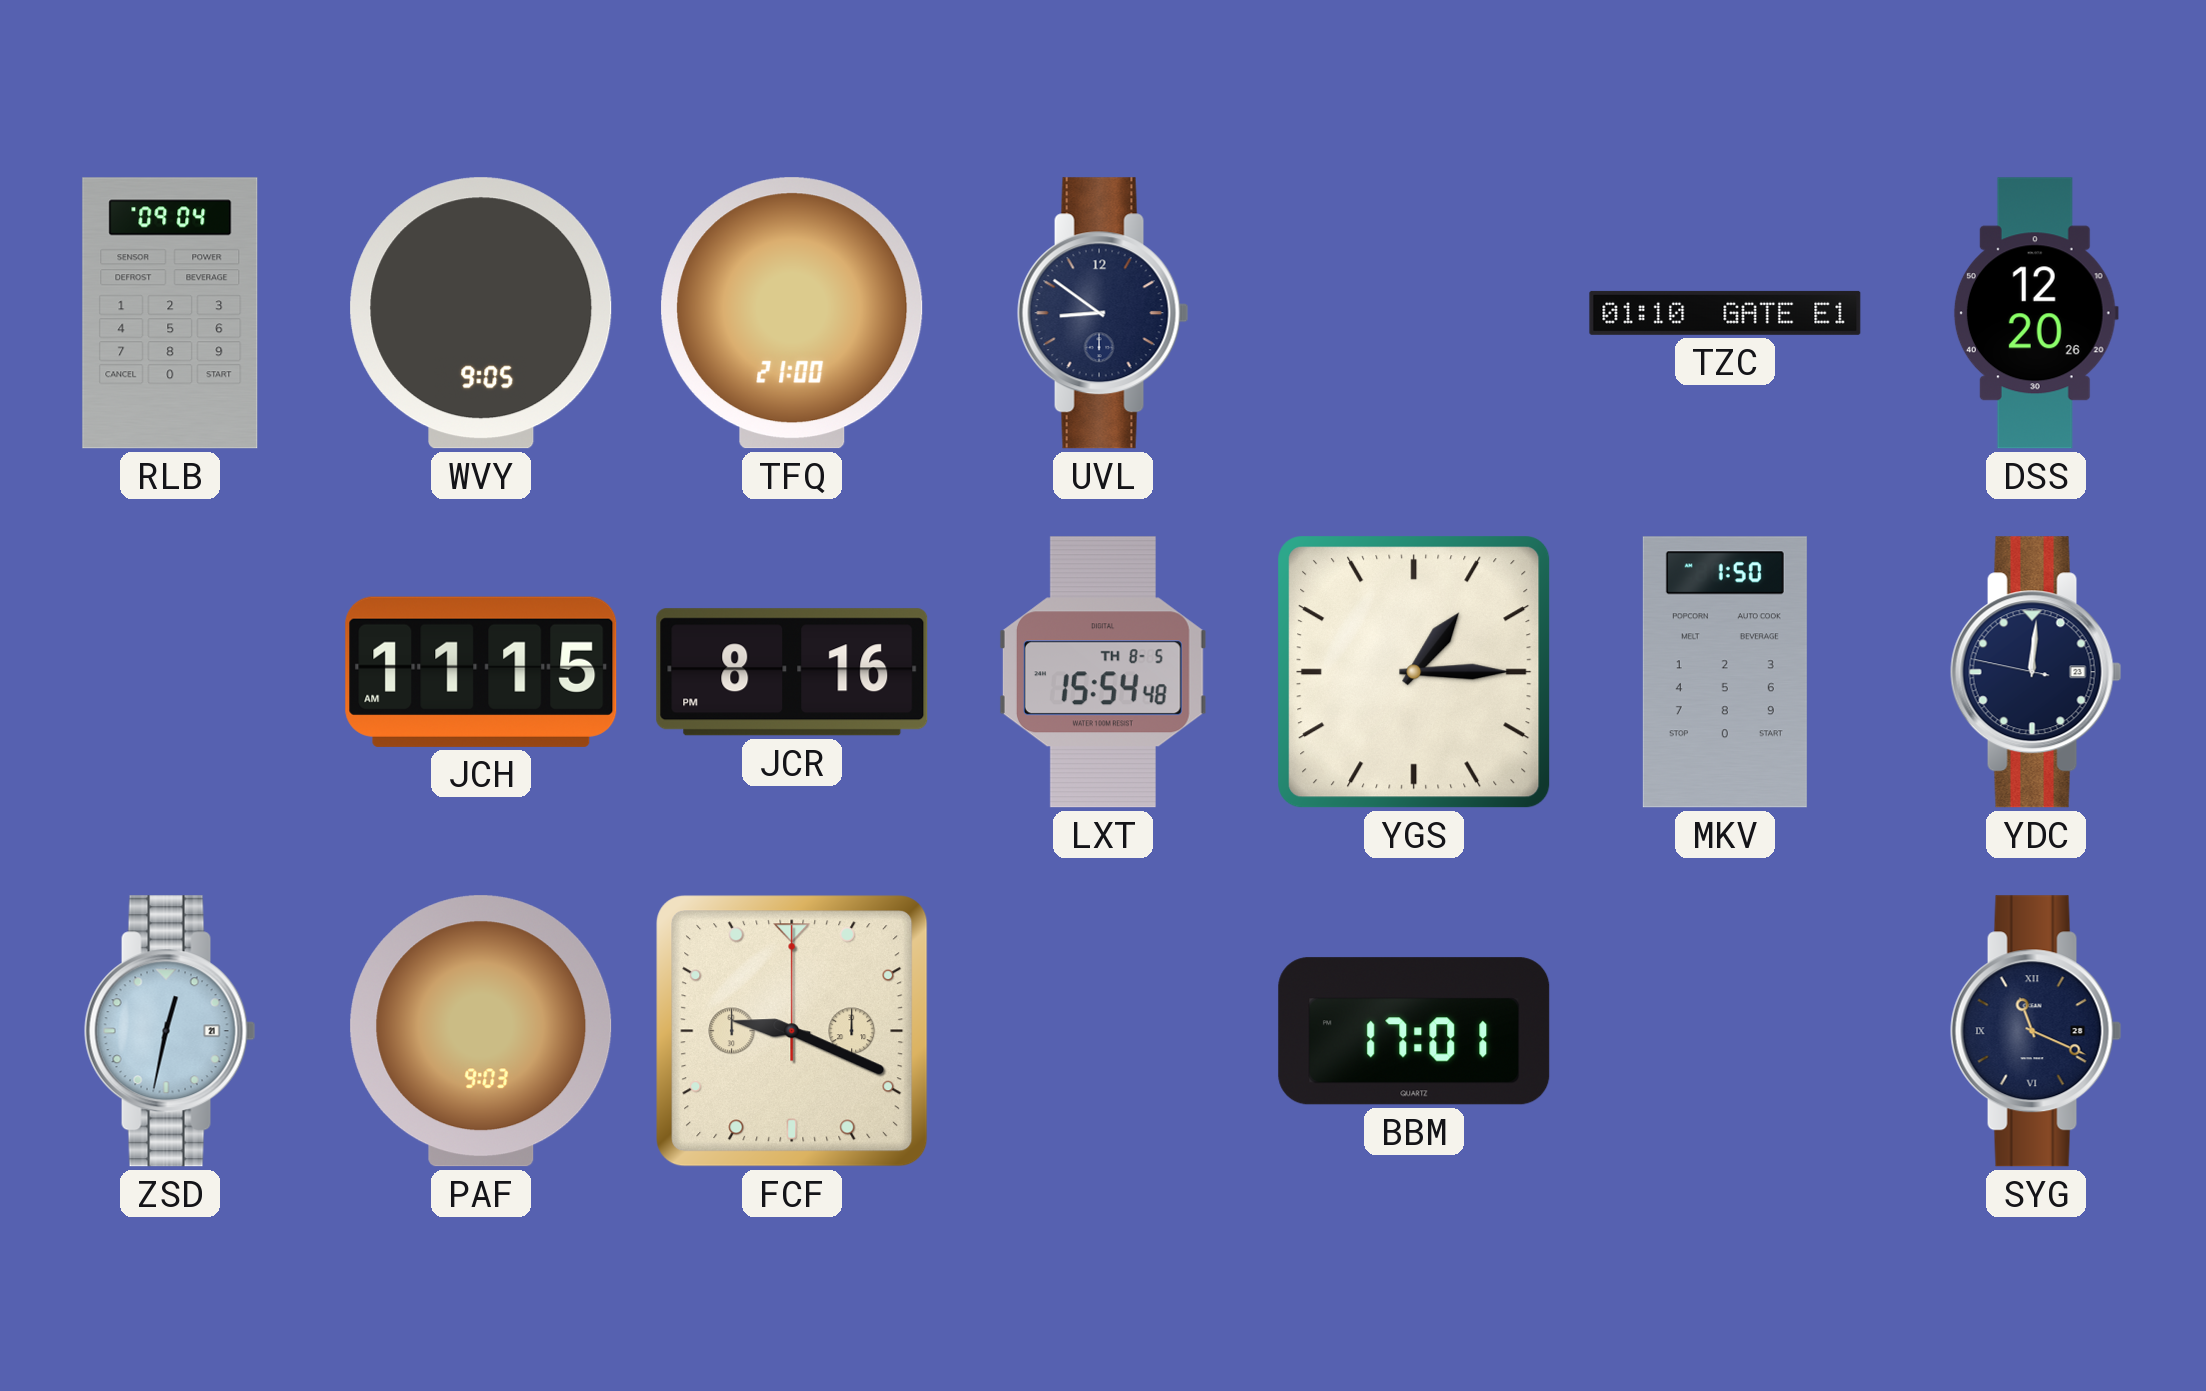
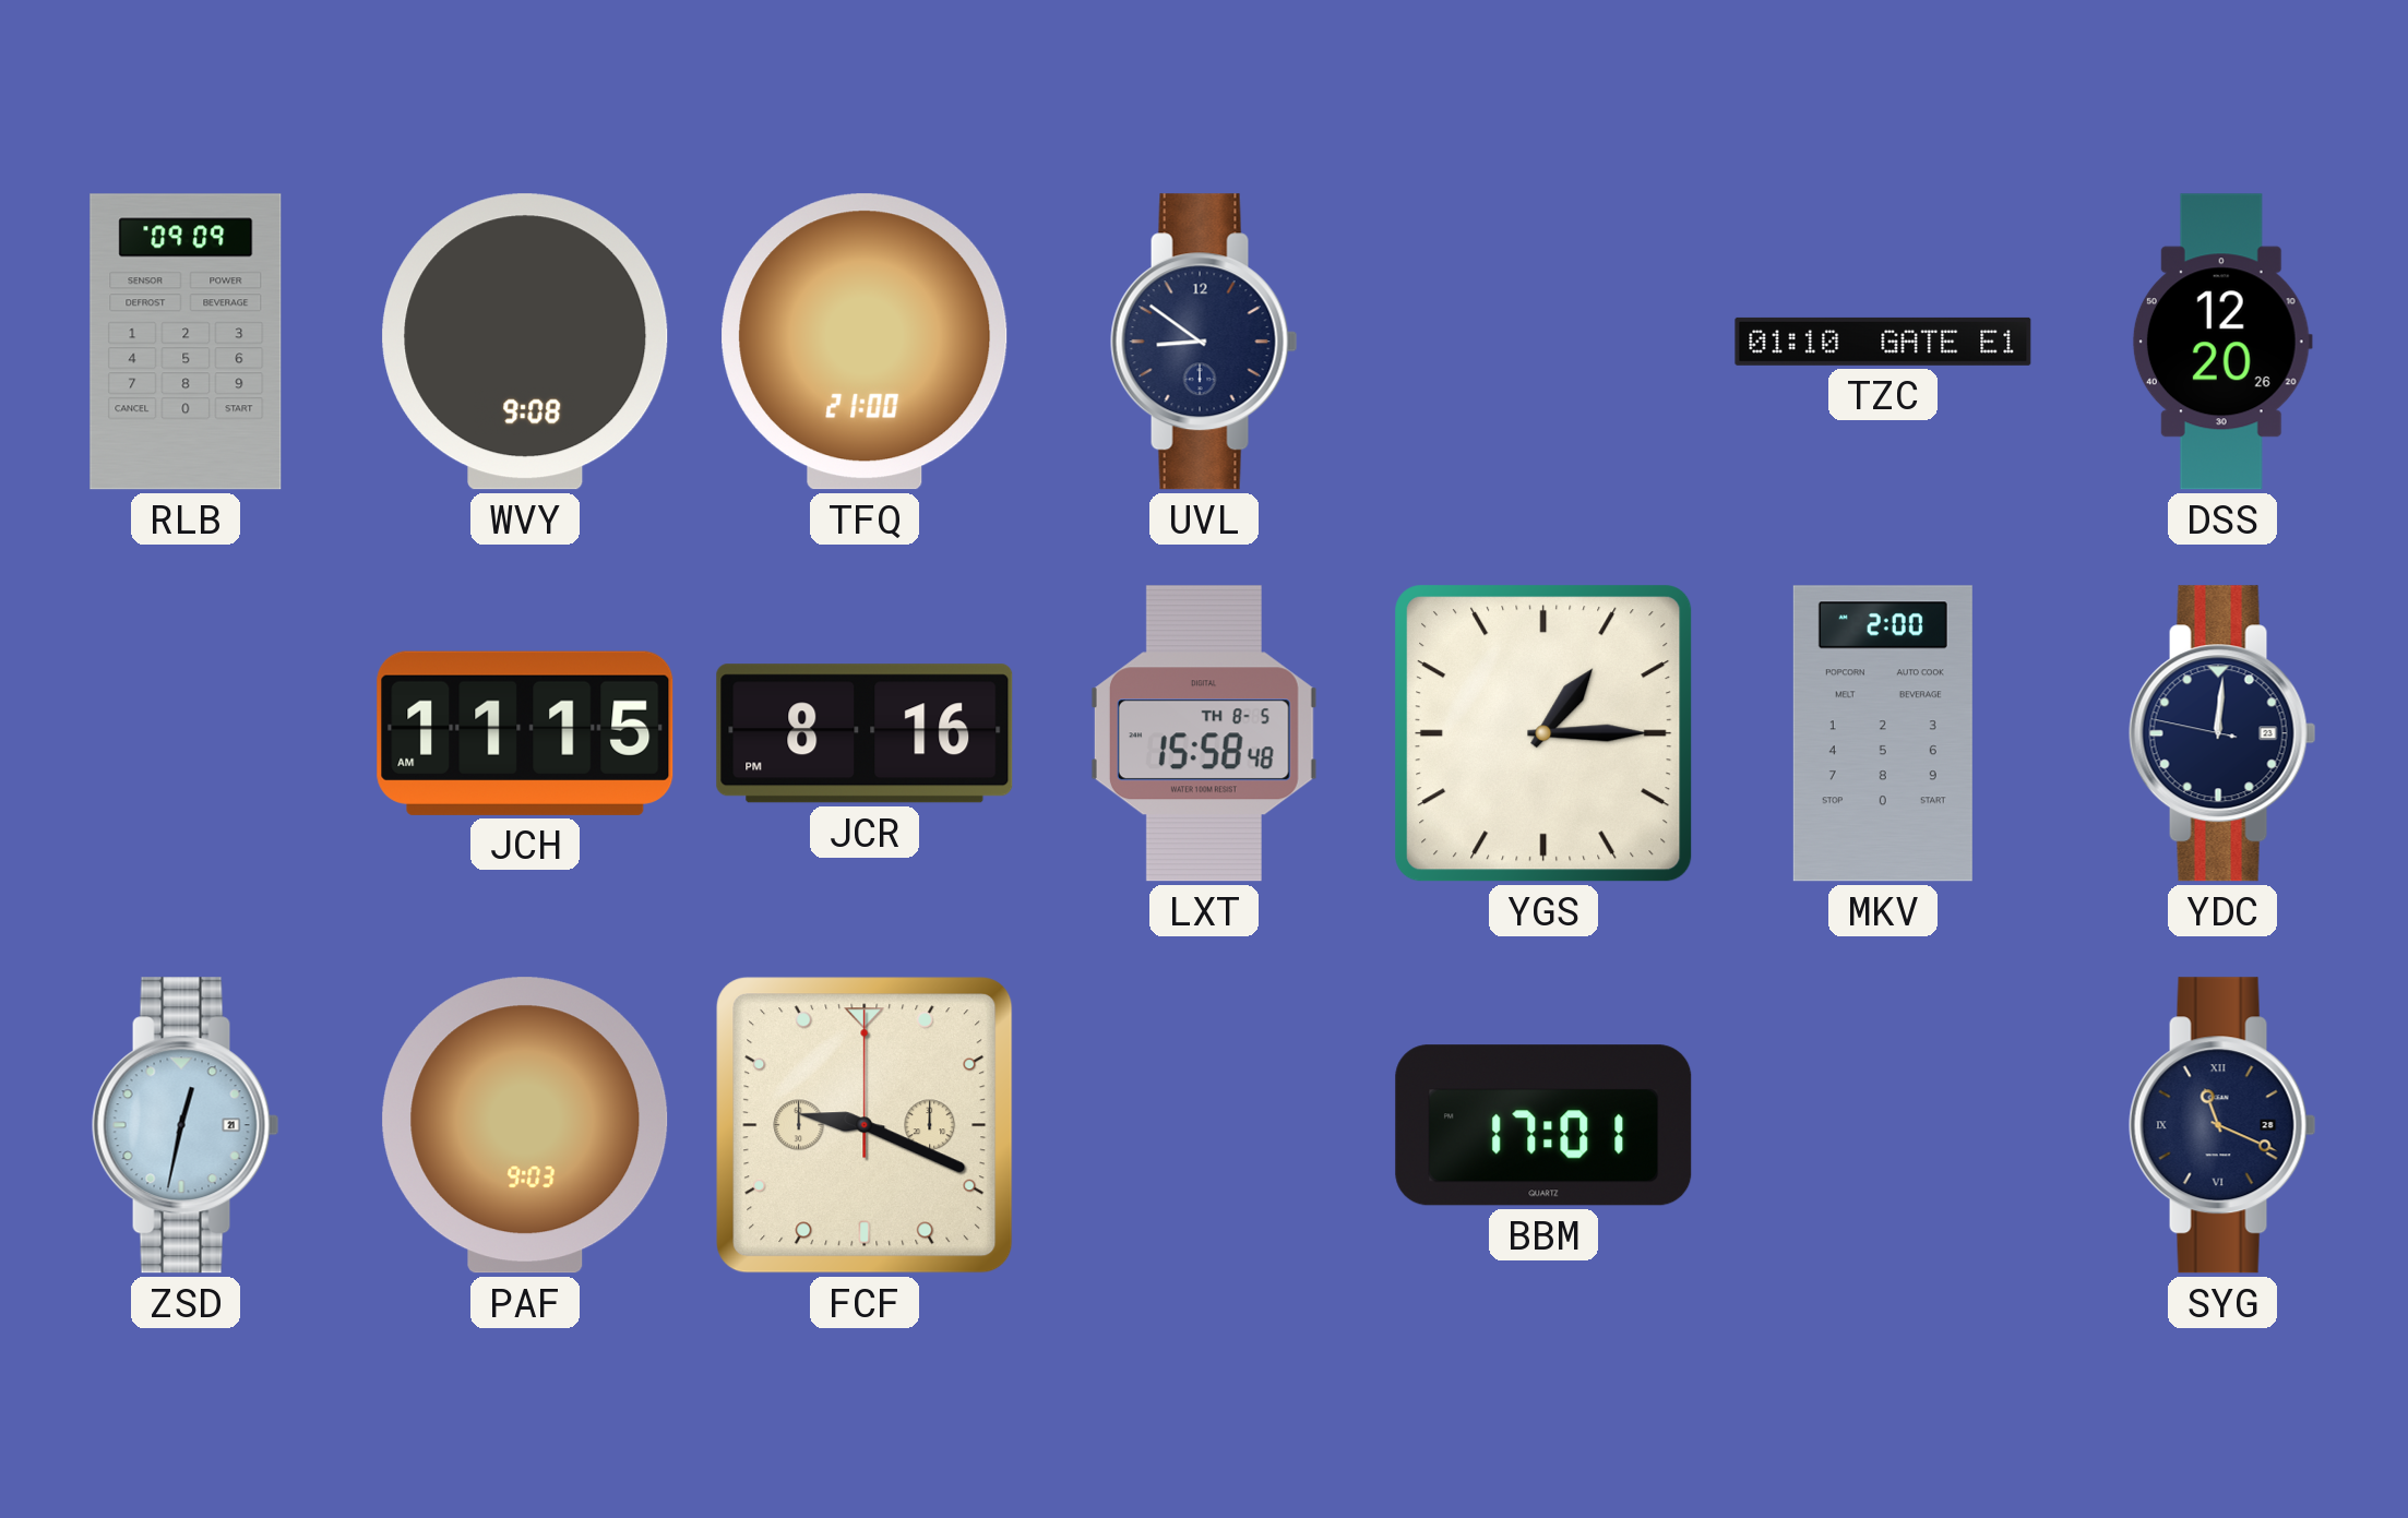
RLB: 09:04 -> 09:09 (186, 342)
WVY: 9:05 -> 9:08 (525, 342)
LXT: 15:54 -> 15:58 (1204, 733)
MKV: 1:50 -> 2:00 (1883, 733)
